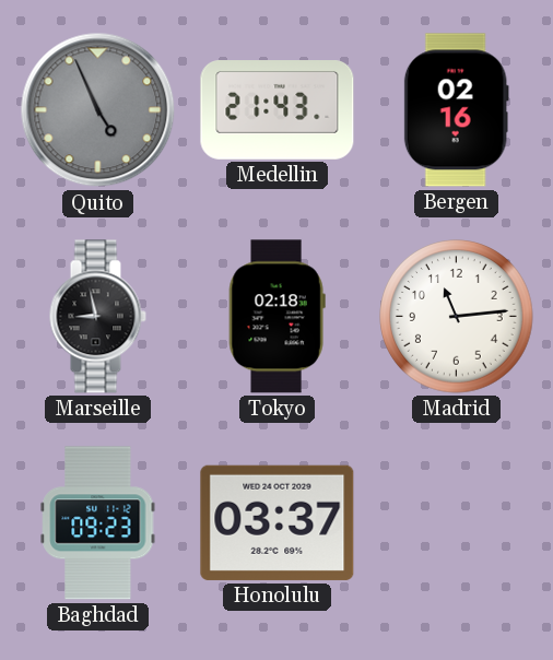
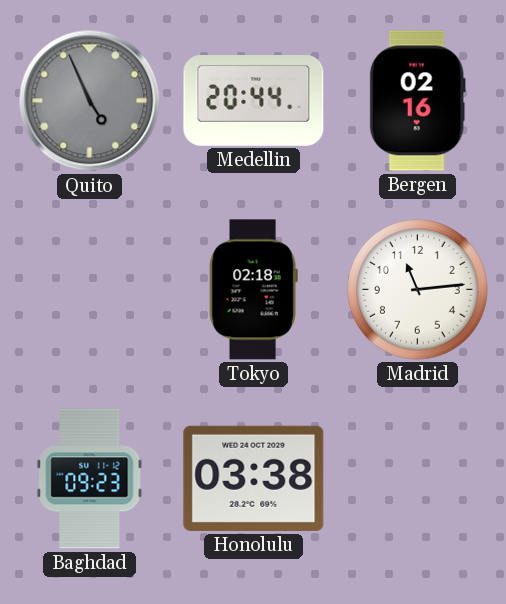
Medellin: 21:43 -> 20:44 (254, 101)
Marseille: 8:58 -> none (97, 317)
Honolulu: 03:37 -> 03:38 (254, 478)
